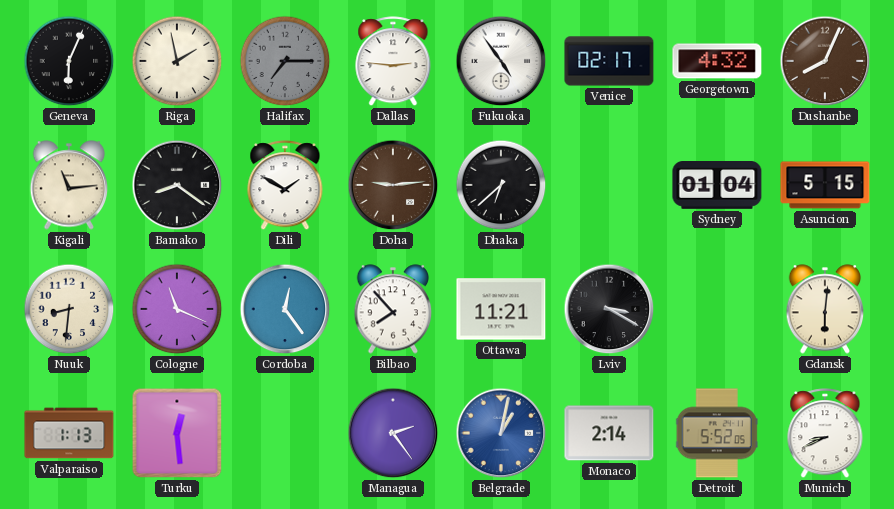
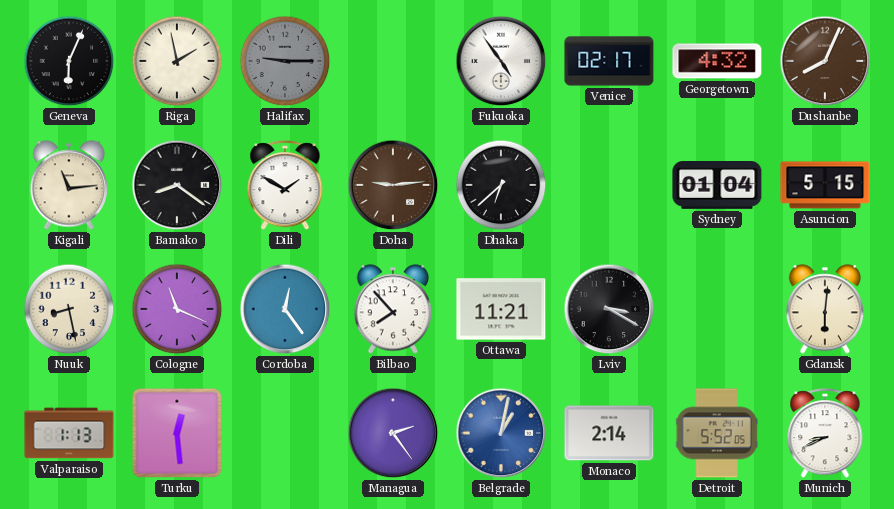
Halifax: 7:15 -> 9:15 (285, 61)
Dallas: 2:46 -> none (393, 62)
Nuuk: 8:31 -> 8:28 (69, 309)
